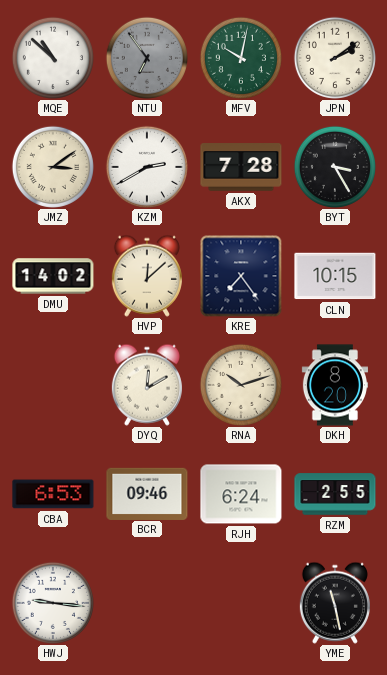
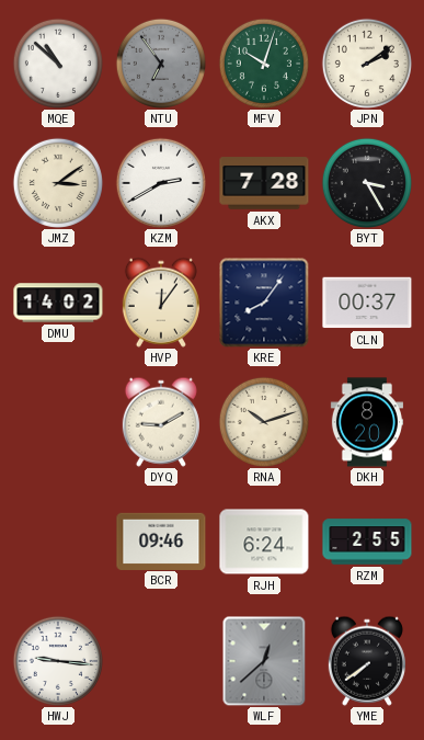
MFV: 10:02 -> 10:03 (264, 64)
HVP: 12:08 -> 12:06 (161, 303)
KRE: 7:24 -> 8:06 (264, 303)
CLN: 10:15 -> 00:37 (367, 303)
DYQ: 12:10 -> 9:10 (161, 422)
CBA: 6:53 -> none (53, 494)
WLF: none -> 12:38 (264, 661)
YME: 11:28 -> 7:39 (367, 661)
